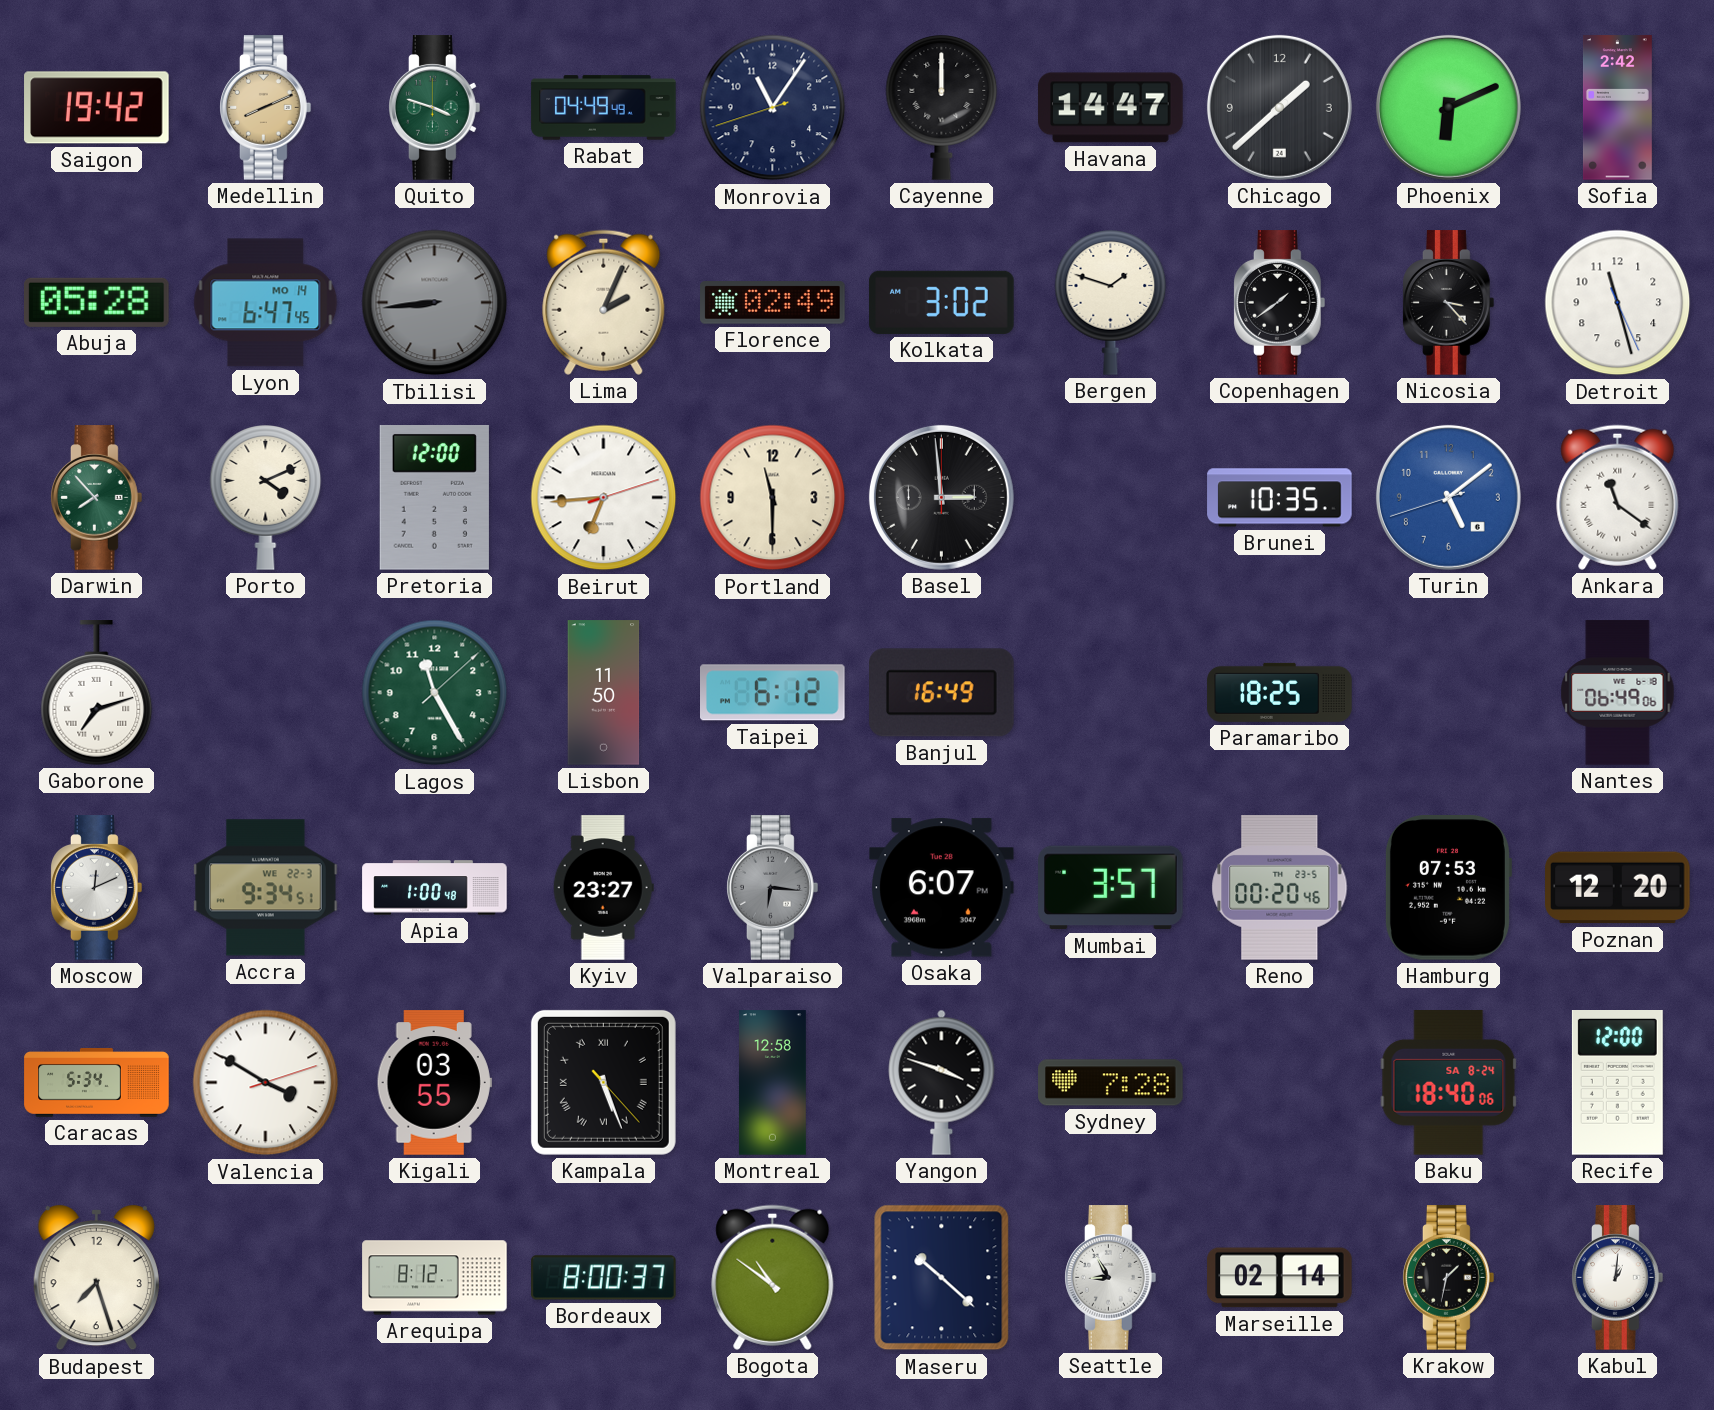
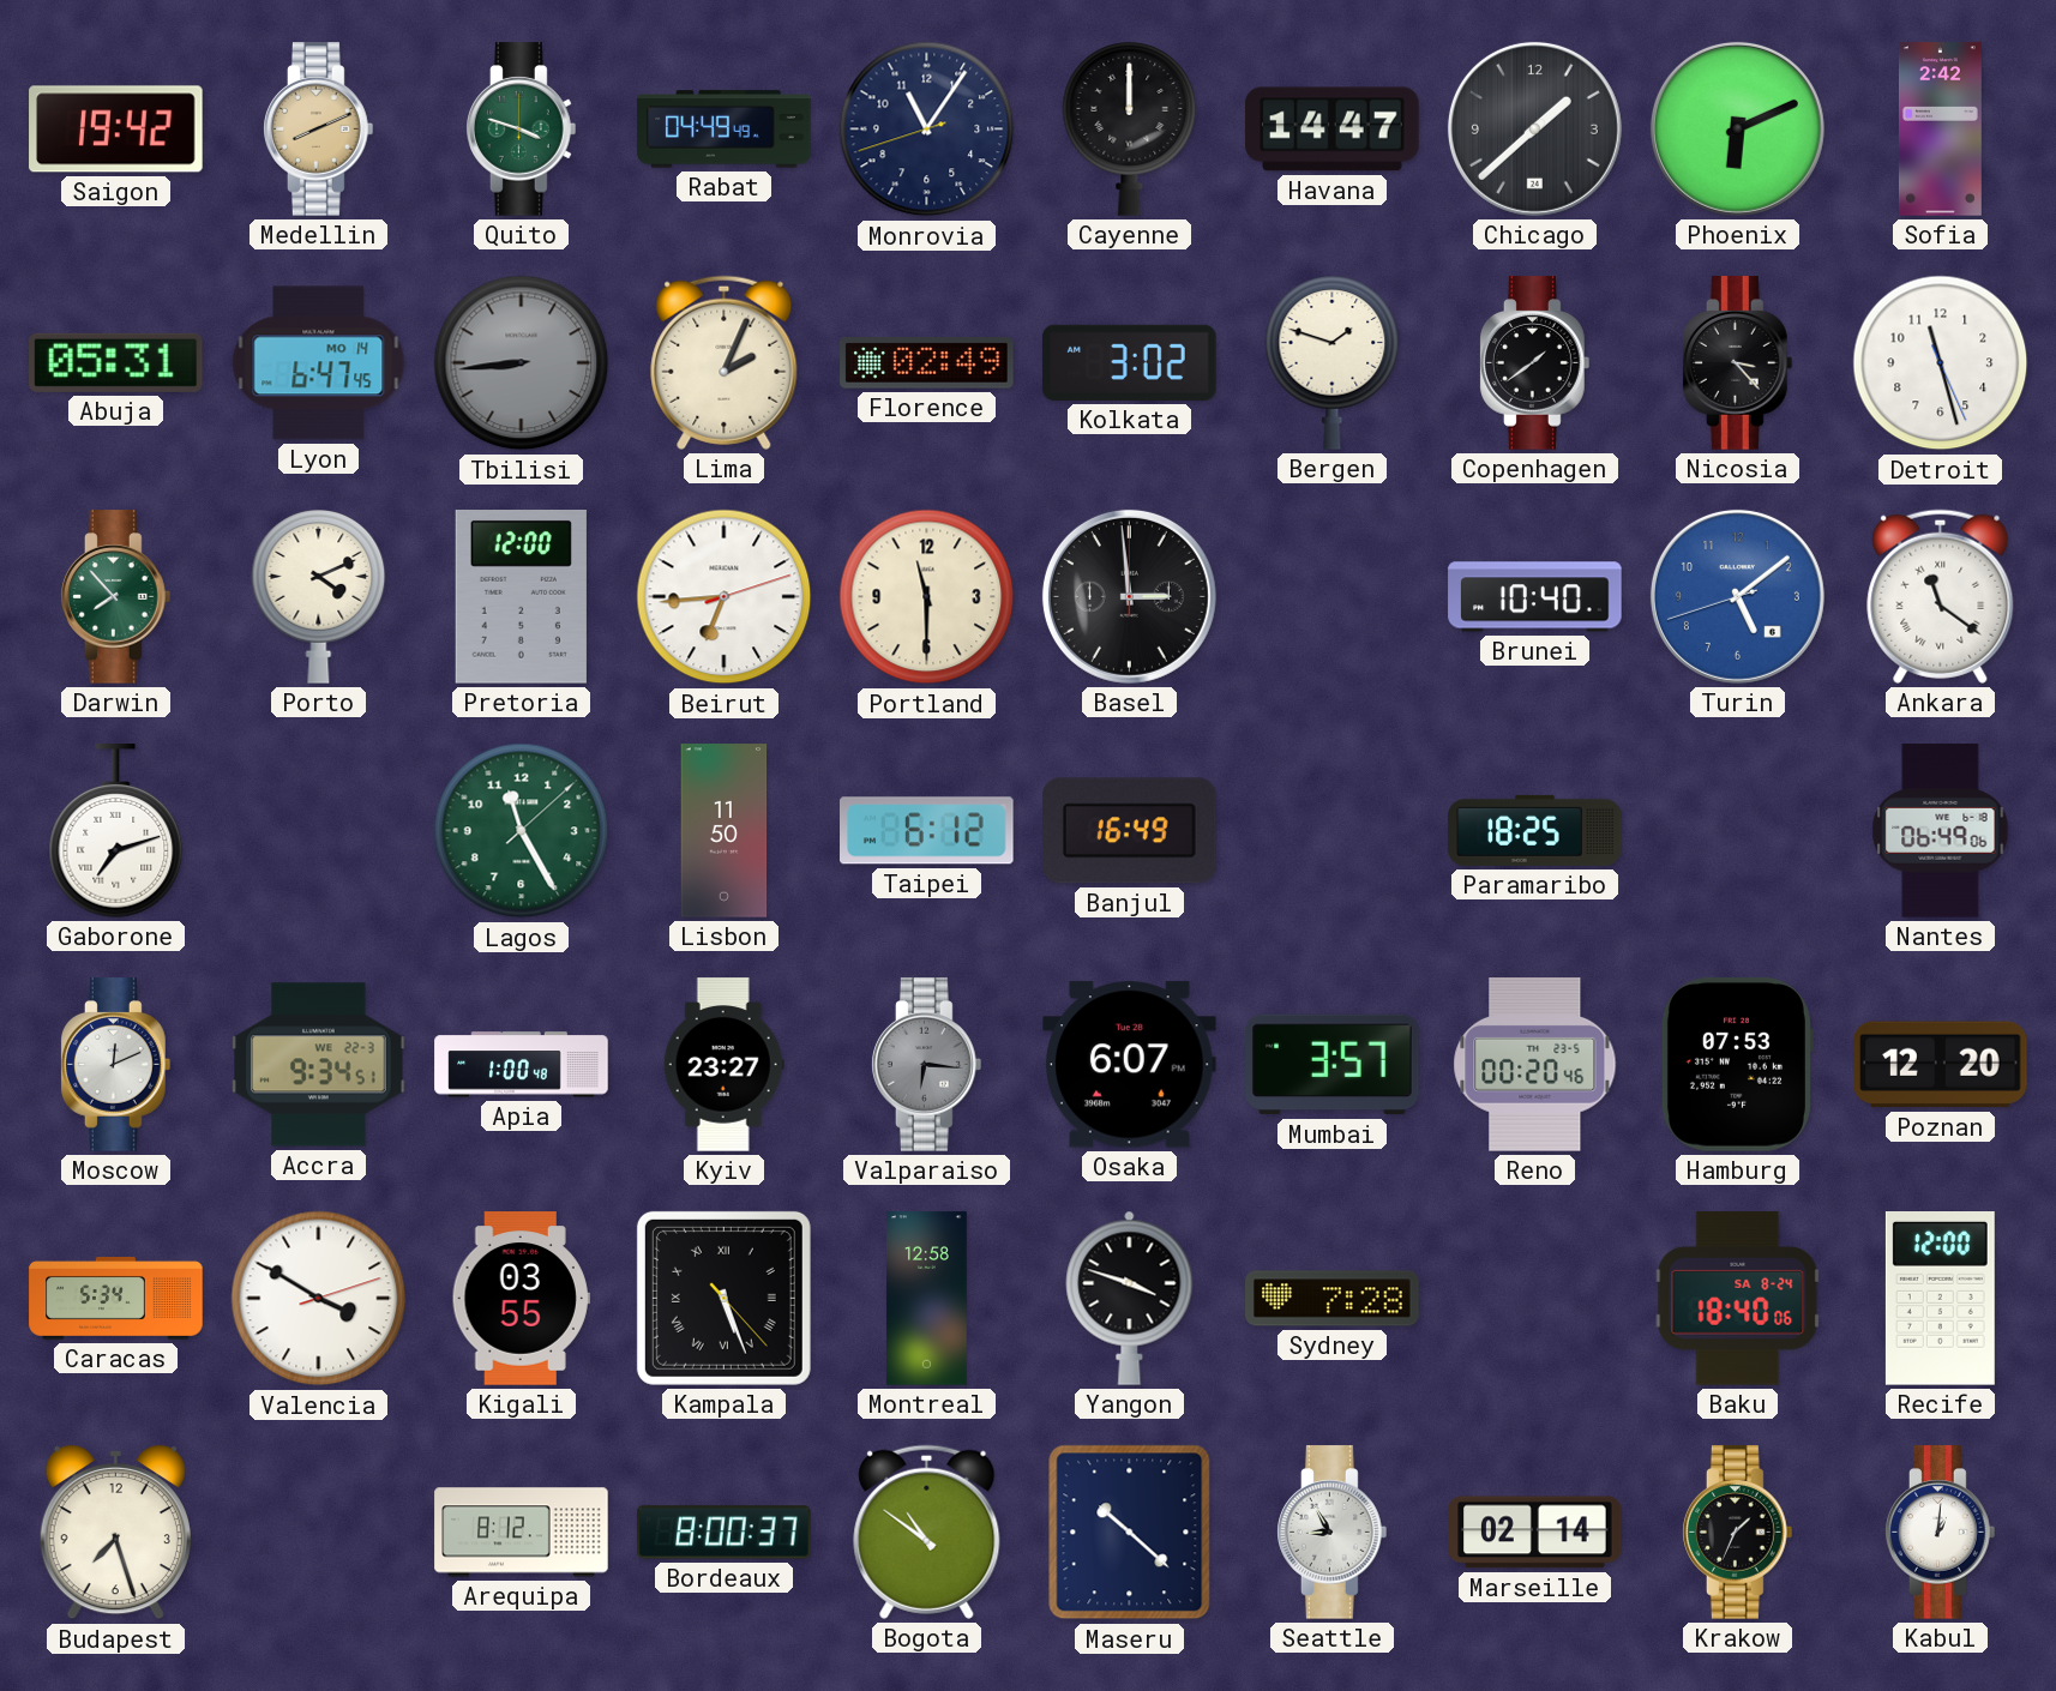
Abuja: 05:28 -> 05:31 (116, 362)
Brunei: 10:35 -> 10:40 (1535, 597)
Krakow: 1:32 -> 1:34 (1738, 1533)
